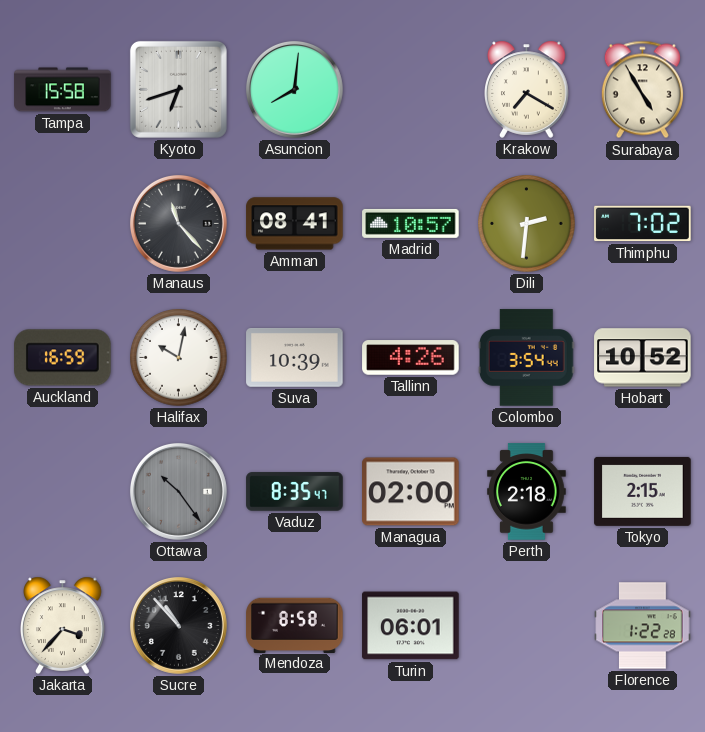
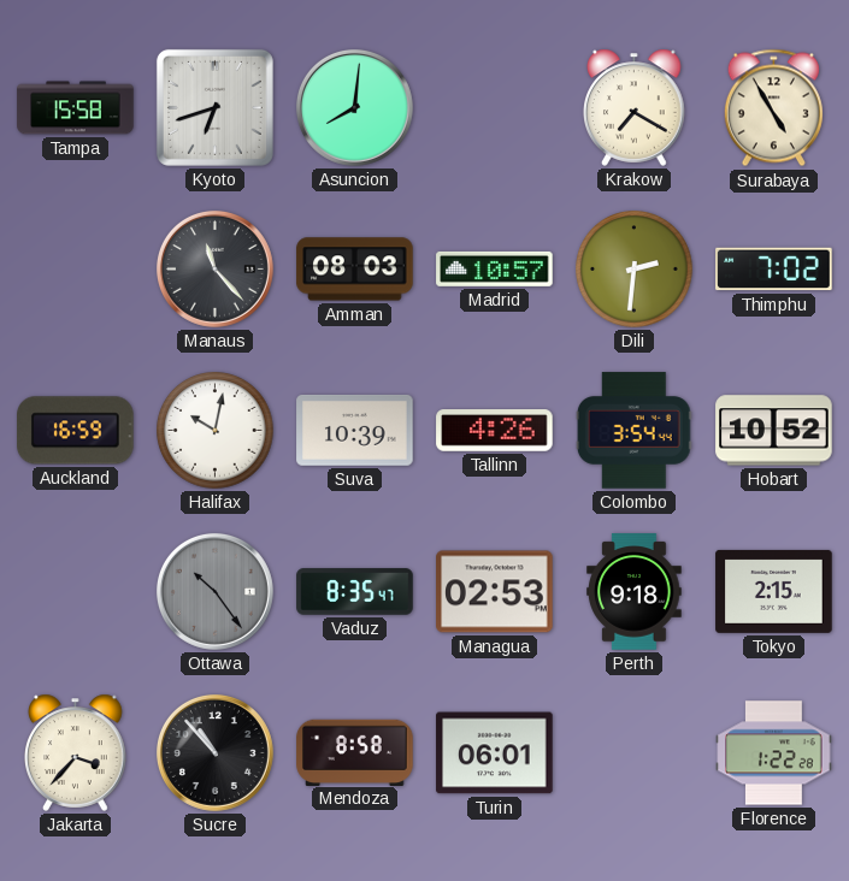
Amman: 08:41 -> 08:03 (355, 270)
Managua: 02:00 -> 02:53 (495, 592)
Perth: 2:18 -> 9:18 (635, 592)
